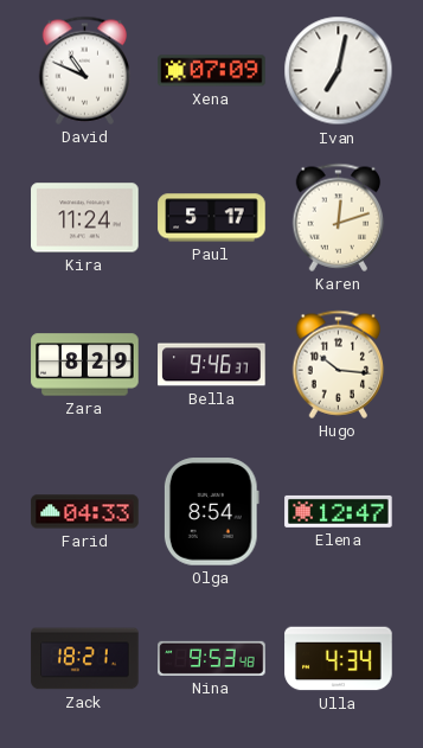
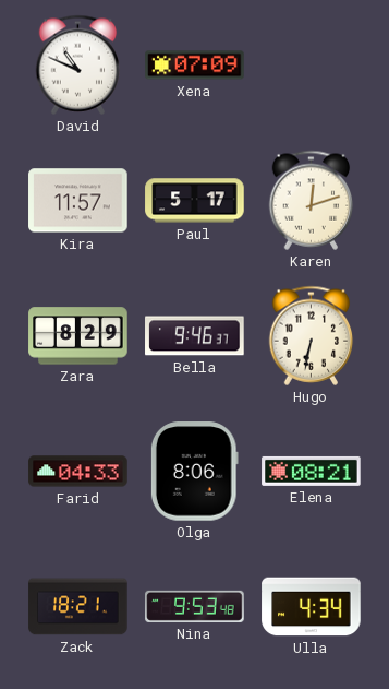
Ivan: 7:02 -> none (339, 71)
Kira: 11:24 -> 11:57 (78, 201)
Hugo: 10:16 -> 6:32 (312, 335)
Olga: 8:54 -> 8:06 (194, 472)
Elena: 12:47 -> 08:21 (312, 471)
